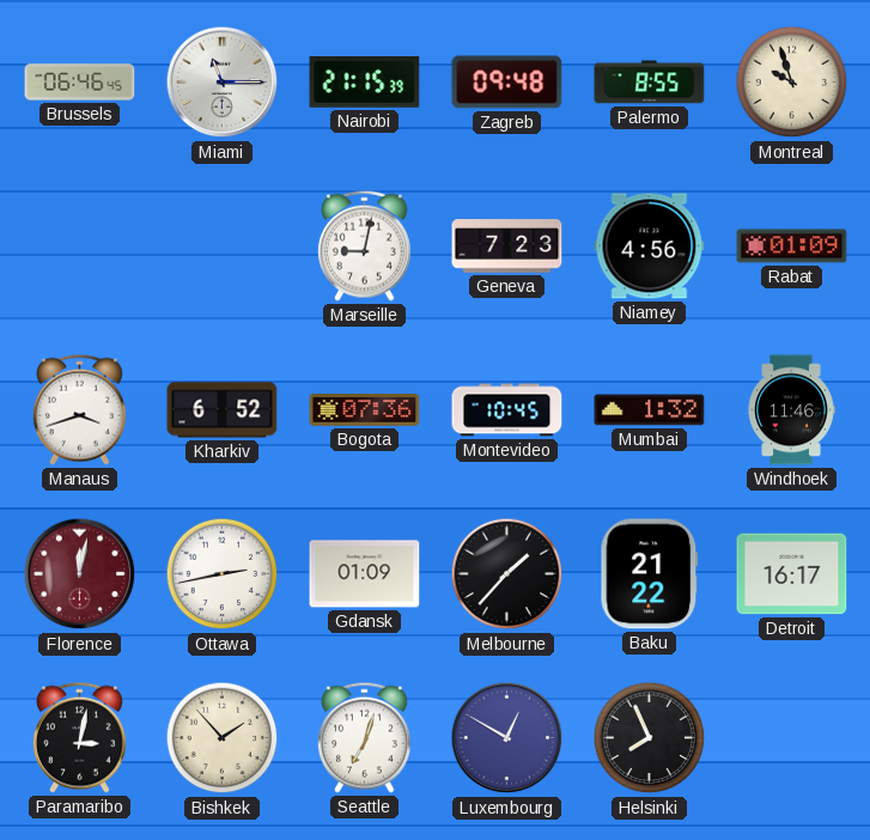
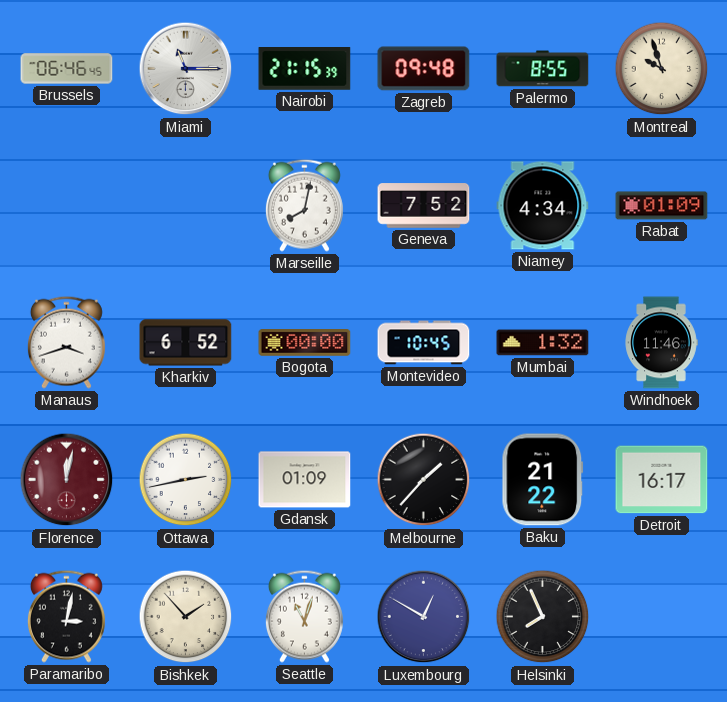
Marseille: 9:02 -> 8:02 (304, 205)
Geneva: 7:23 -> 7:52 (424, 206)
Niamey: 4:56 -> 4:34 (543, 206)
Bogota: 07:36 -> 00:00 (305, 343)
Seattle: 7:03 -> 11:03 (304, 616)
